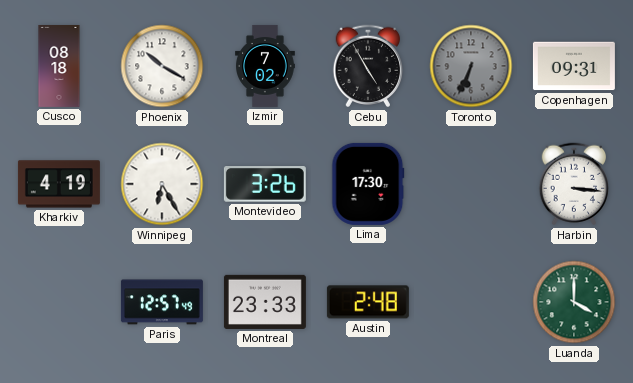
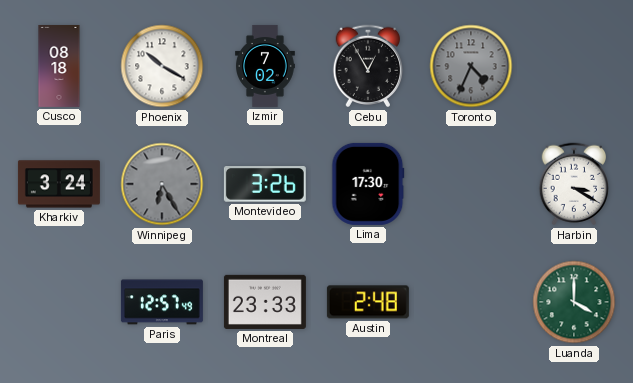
Cebu: 4:55 -> 12:55 (368, 66)
Toronto: 6:34 -> 4:34 (471, 66)
Copenhagen: 09:31 -> none (574, 66)
Kharkiv: 4:19 -> 3:24 (59, 184)
Winnipeg dial: white -> grey (162, 184)
Harbin: 3:16 -> 3:20 (574, 184)
